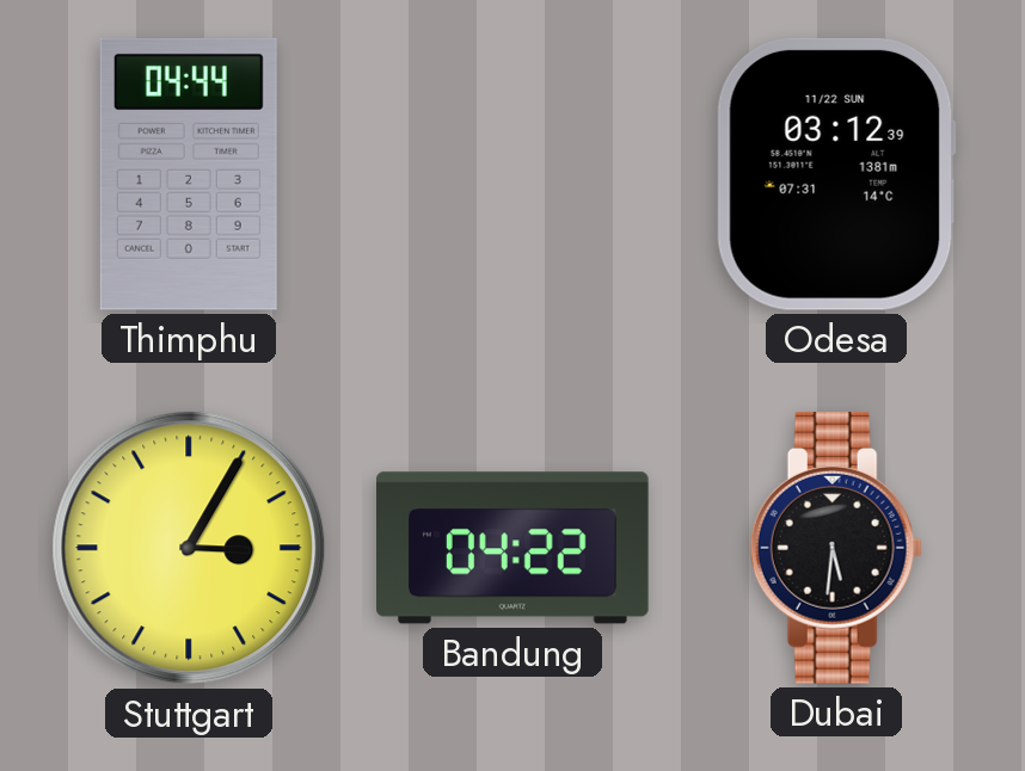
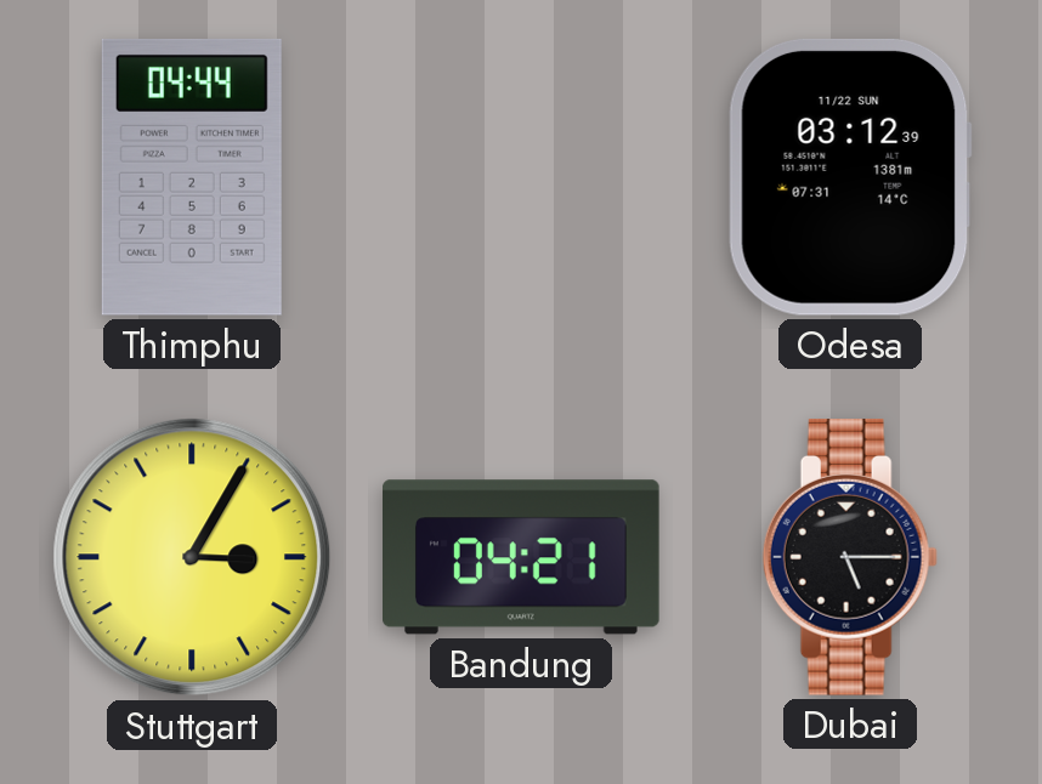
Bandung: 04:22 -> 04:21 (522, 557)
Dubai: 5:31 -> 5:15 (850, 558)
